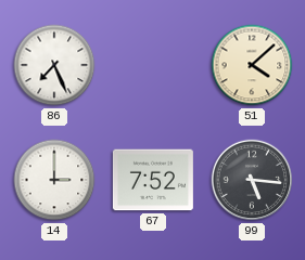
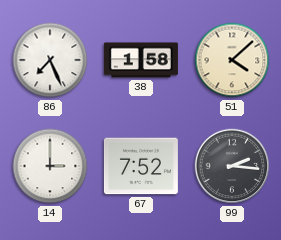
38: none -> 1:58 (141, 60)
99: 5:16 -> 2:16 (232, 166)
